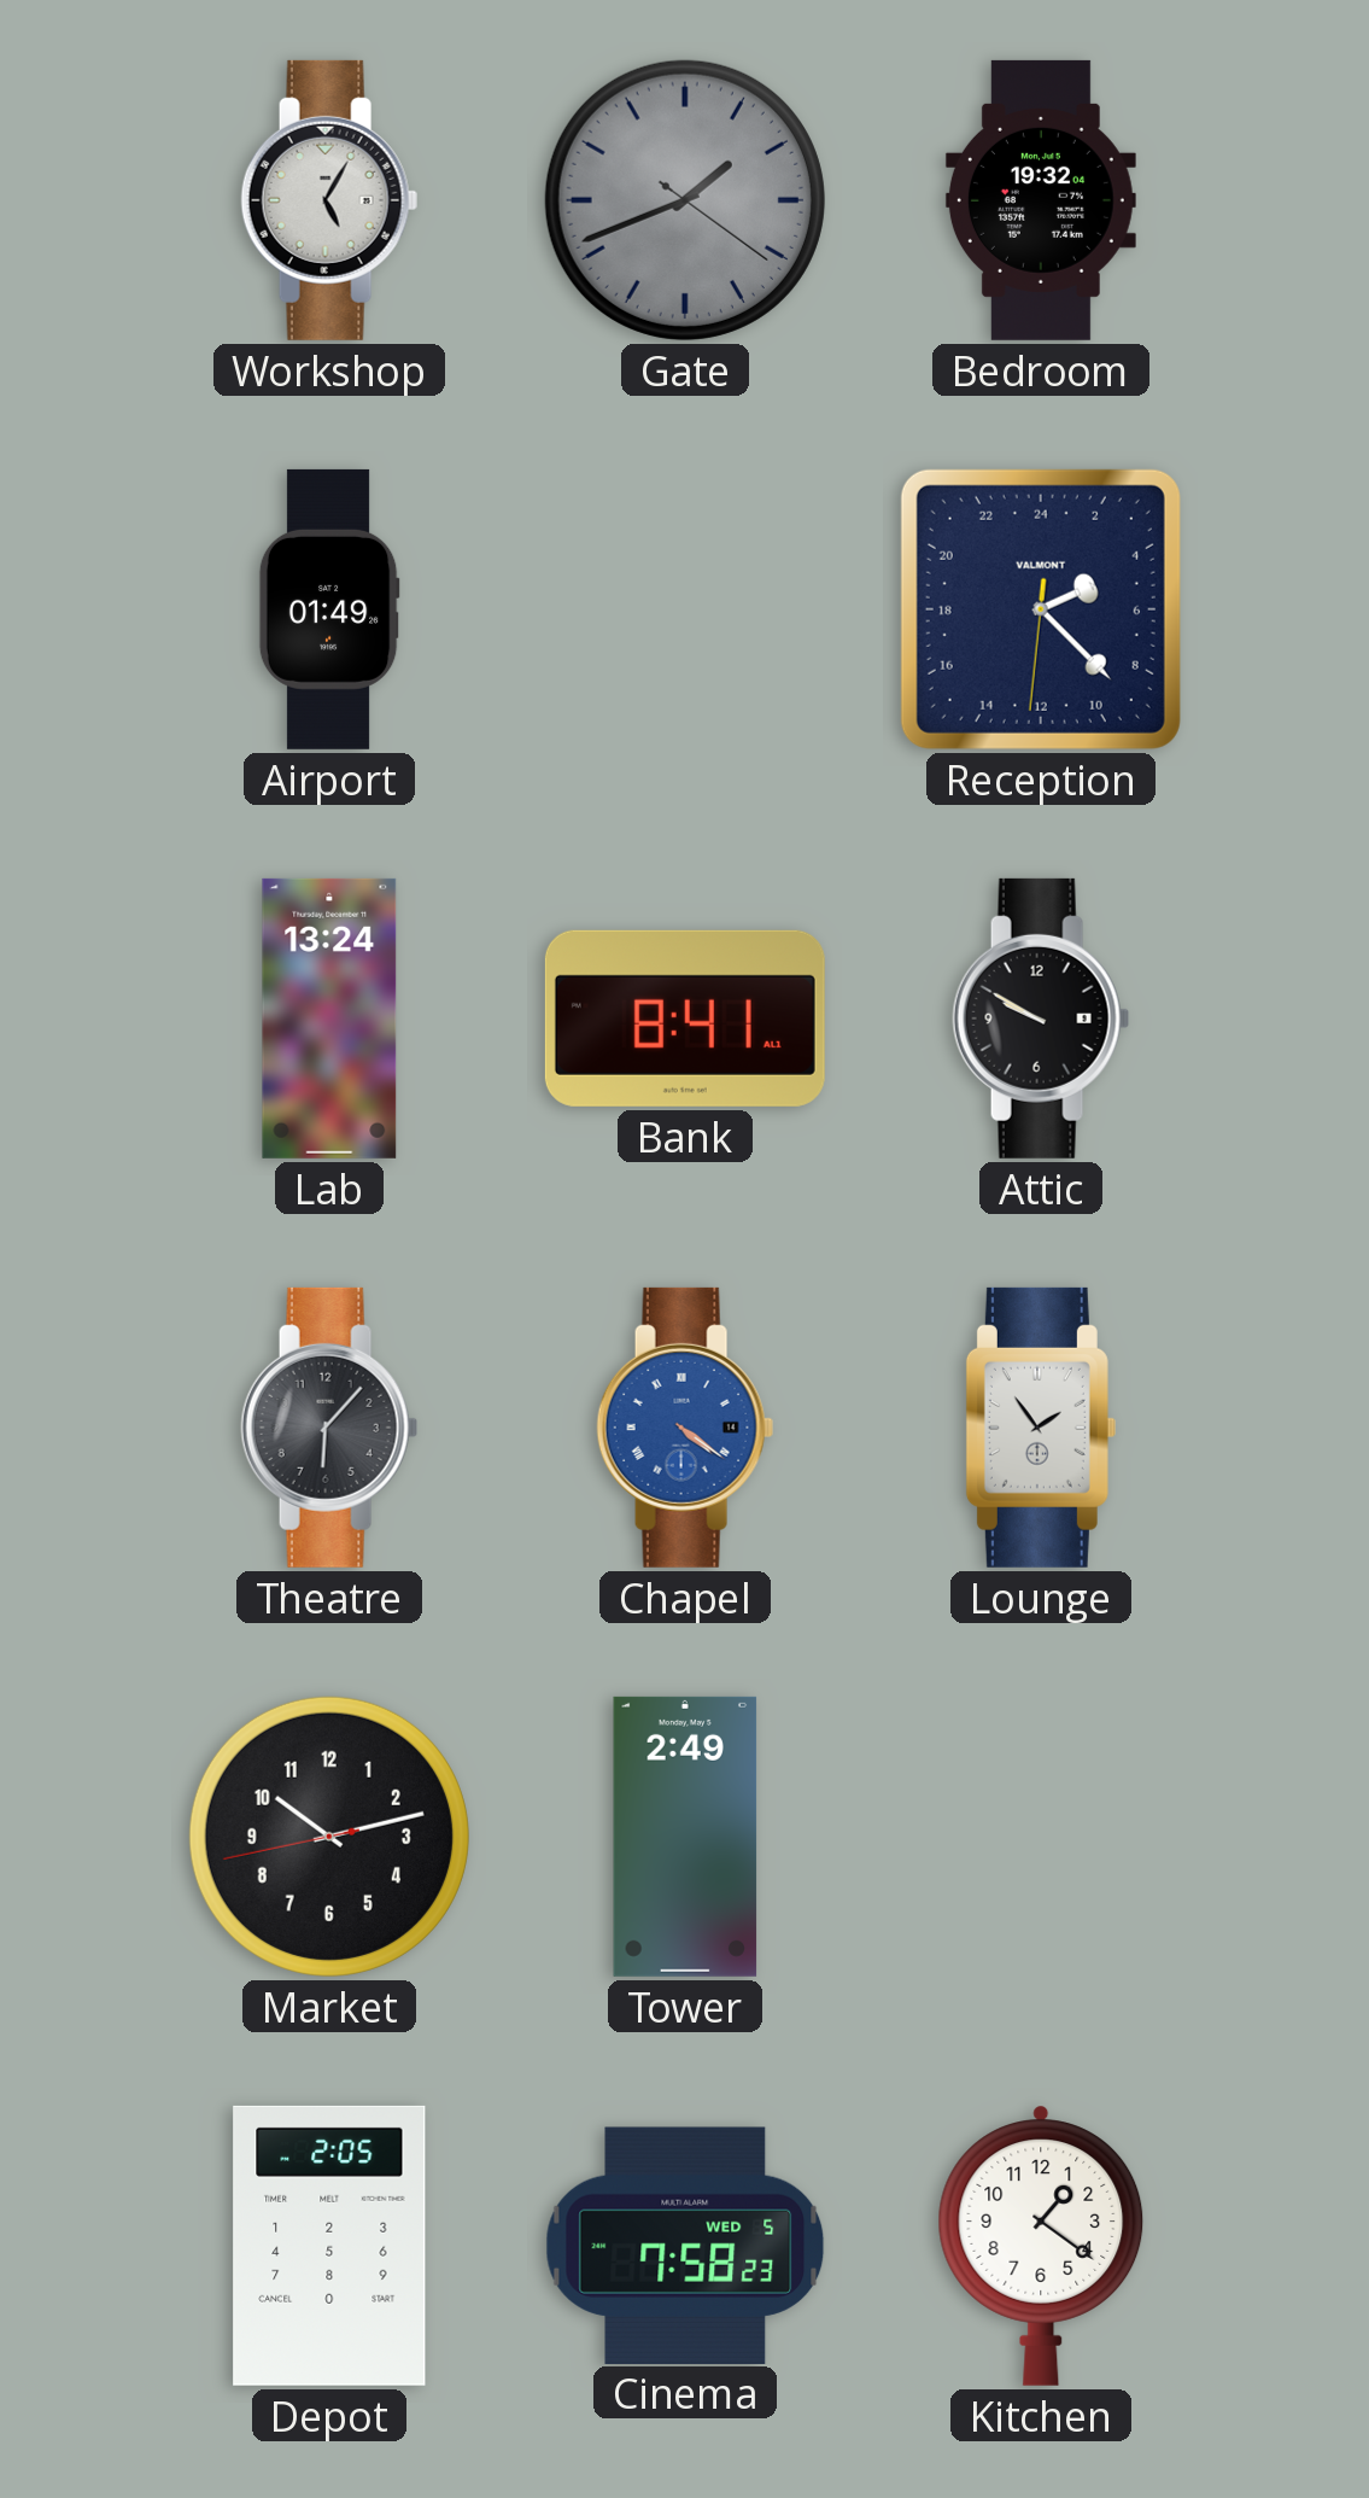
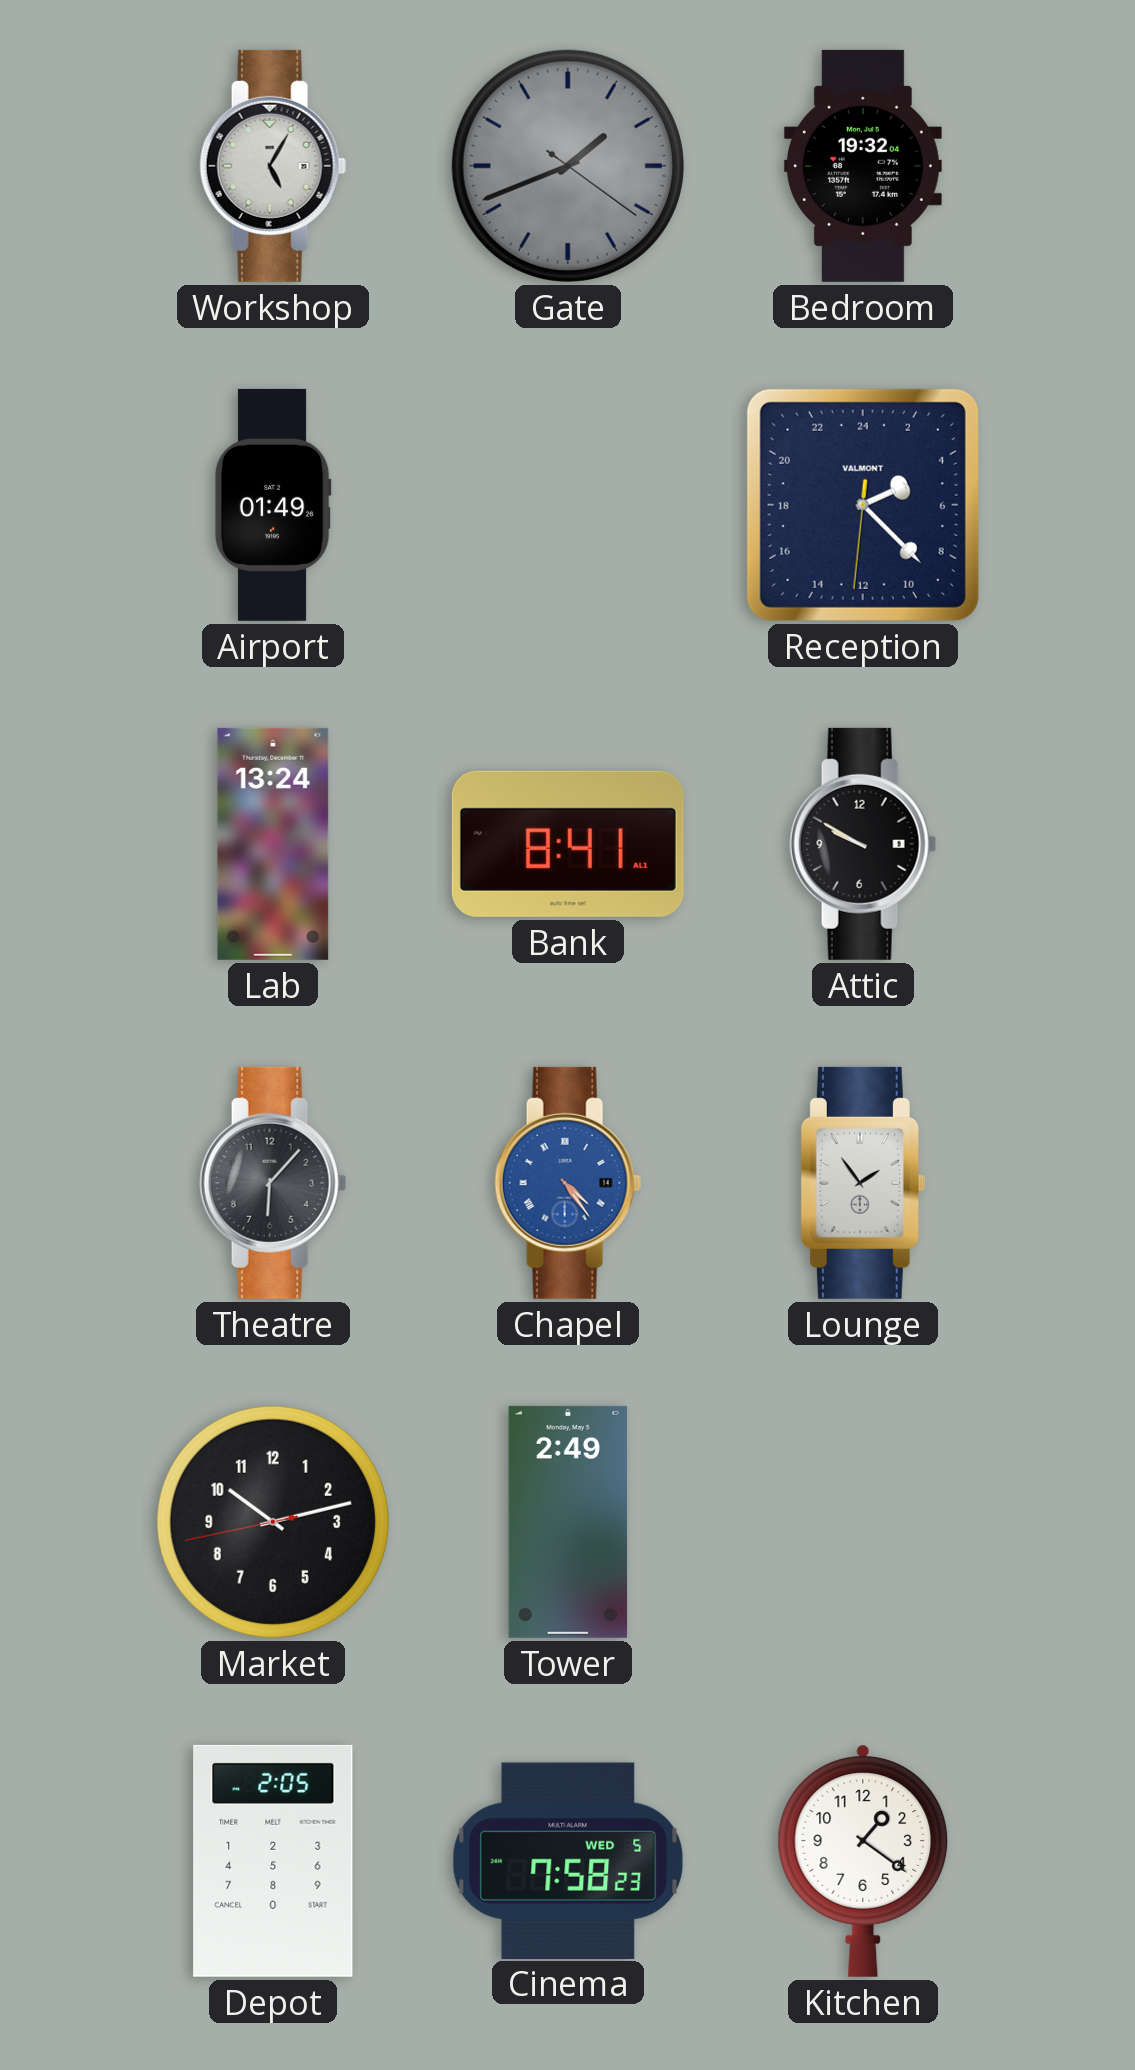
Chapel: 4:21 -> 4:24 (568, 1183)
